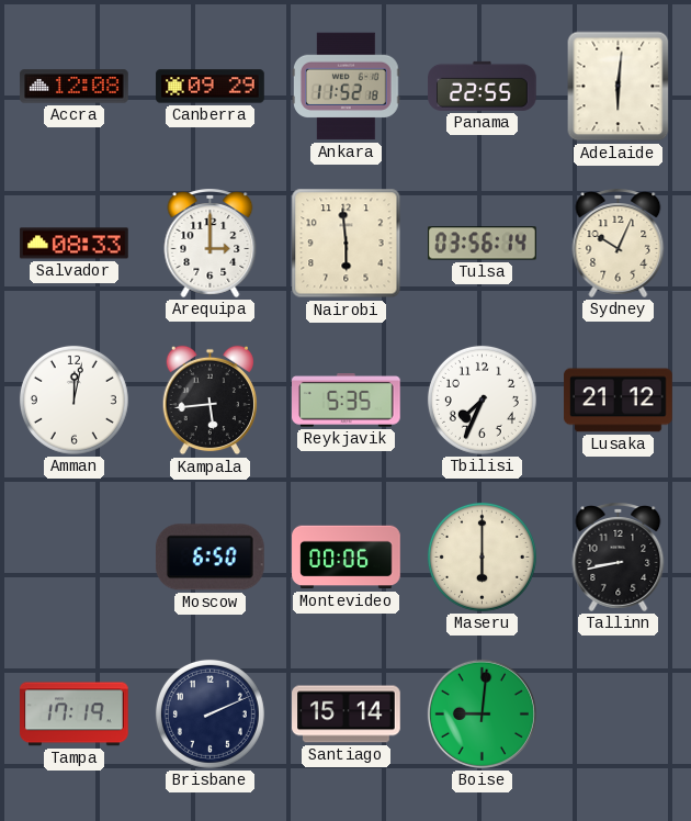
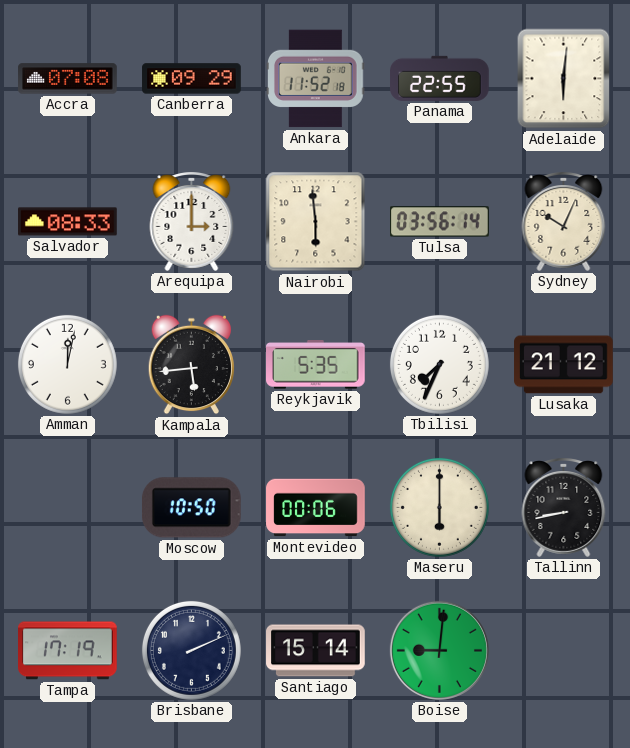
Accra: 12:08 -> 07:08 (68, 79)
Moscow: 6:50 -> 10:50 (191, 508)
